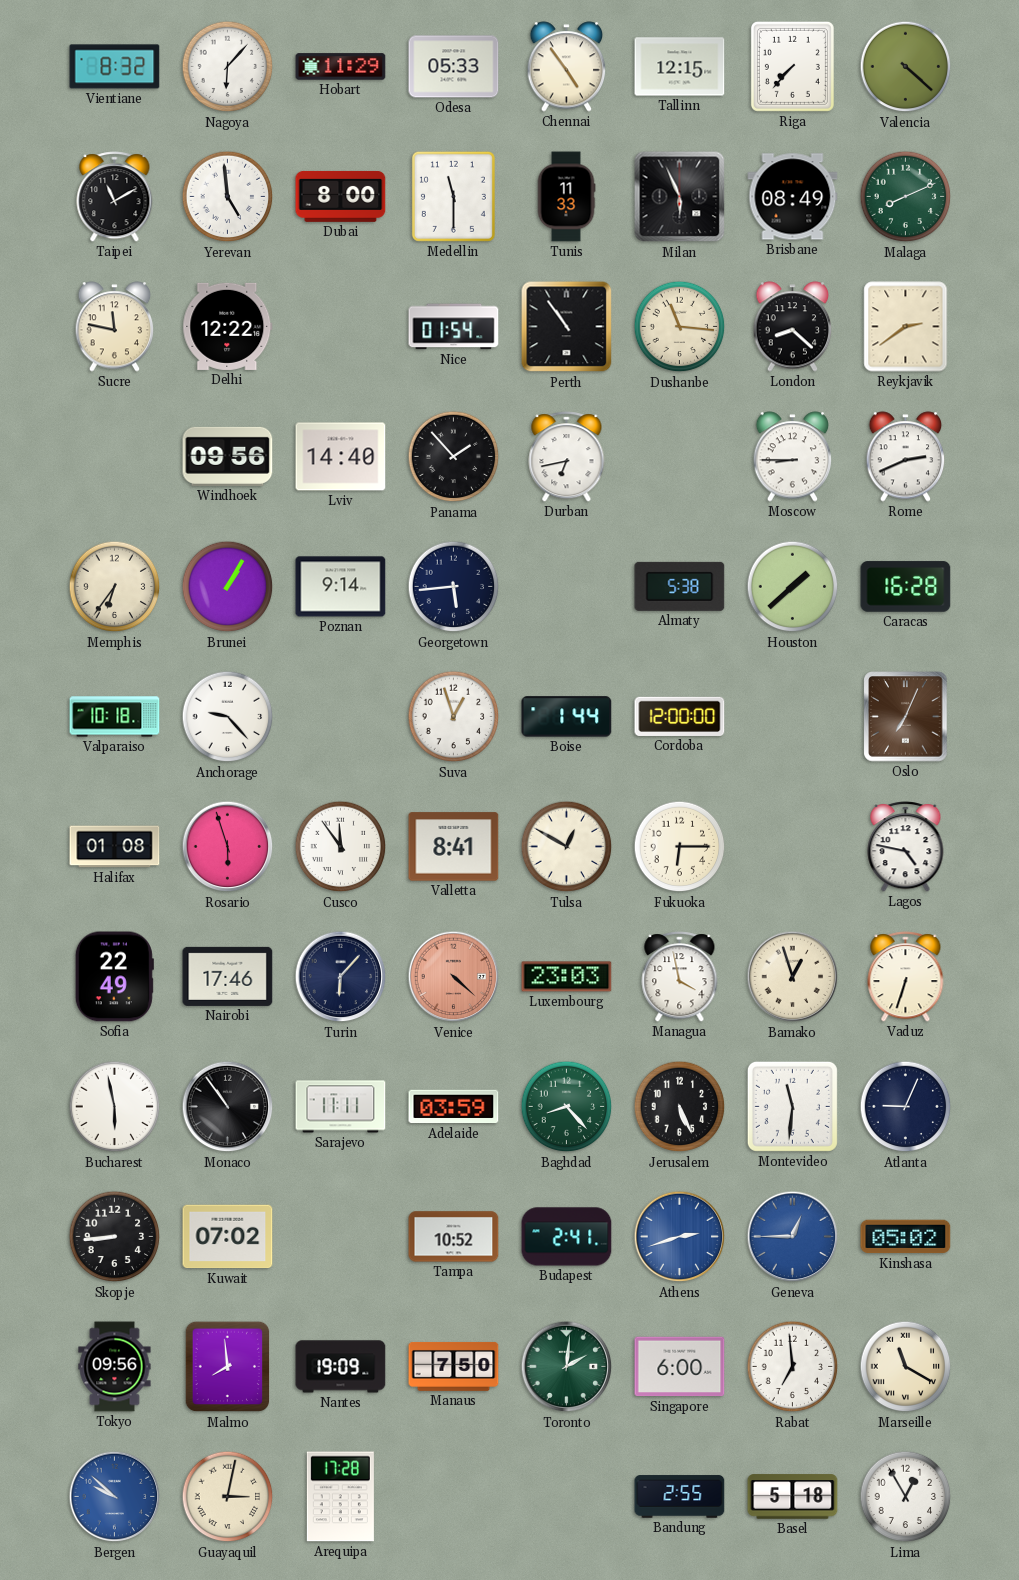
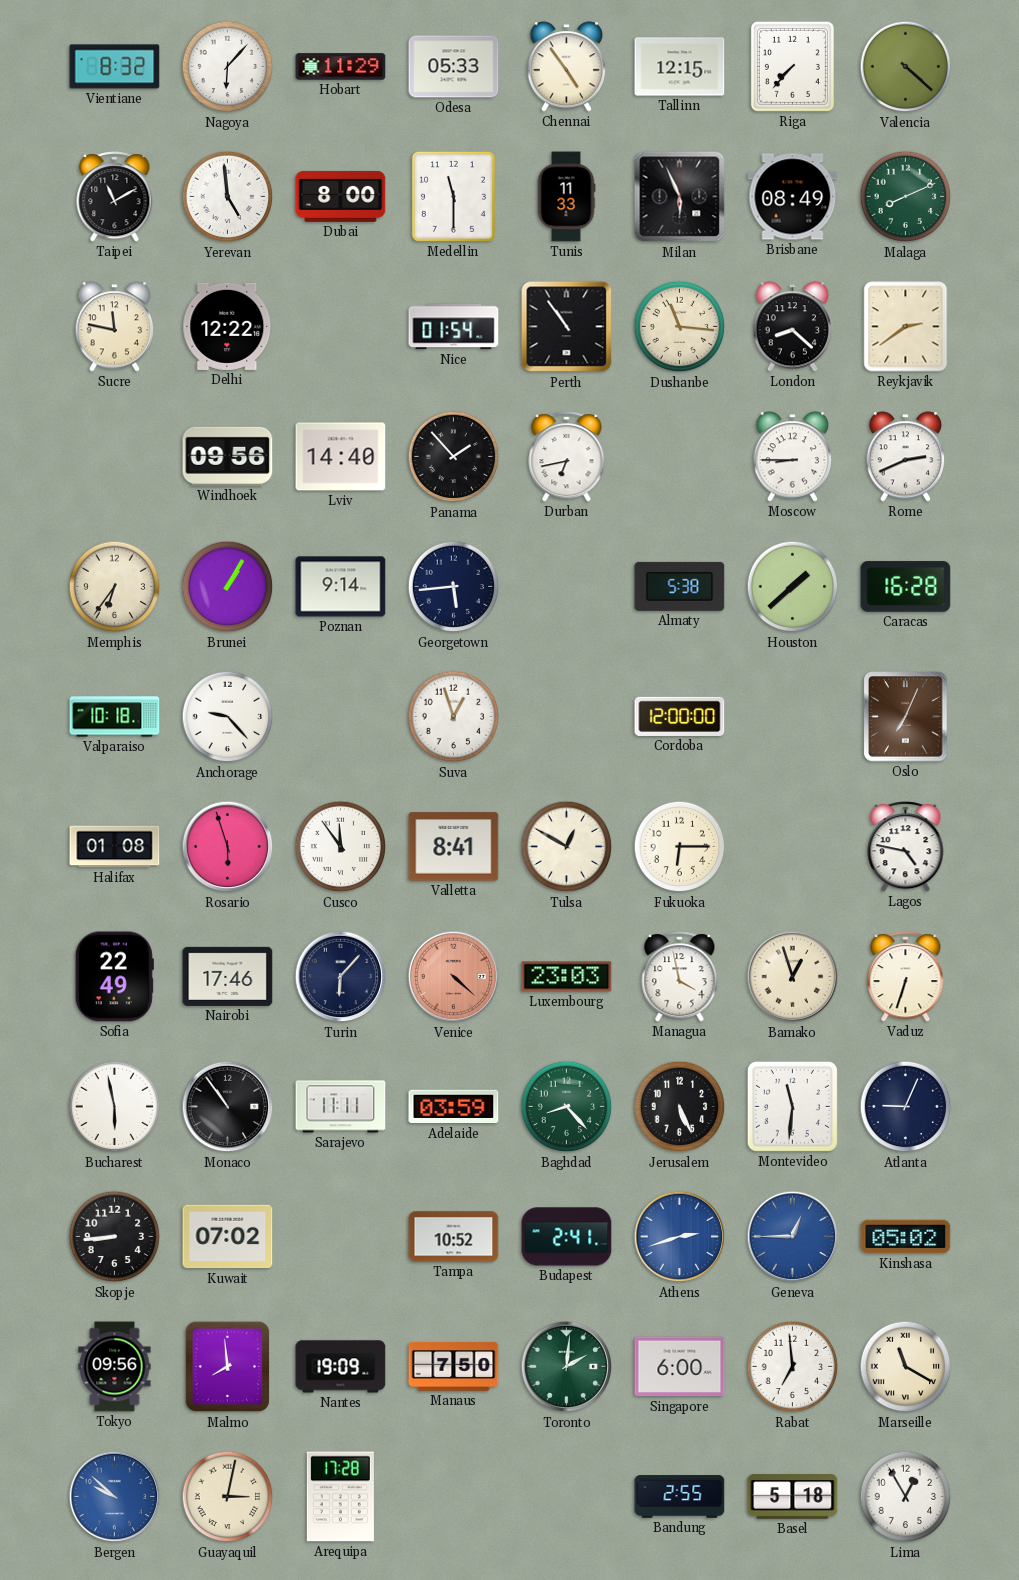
Boise: 1:44 -> none (567, 717)
